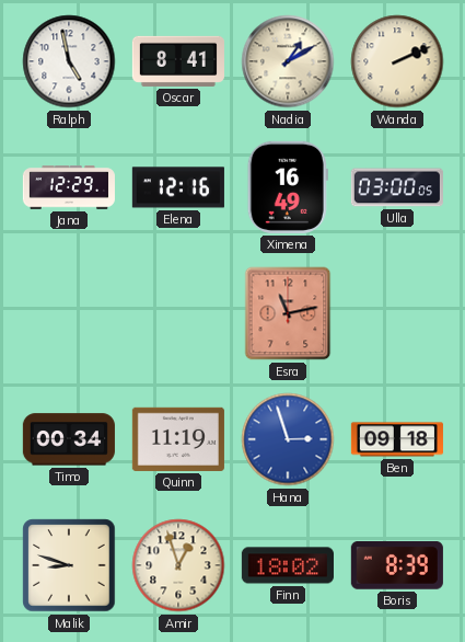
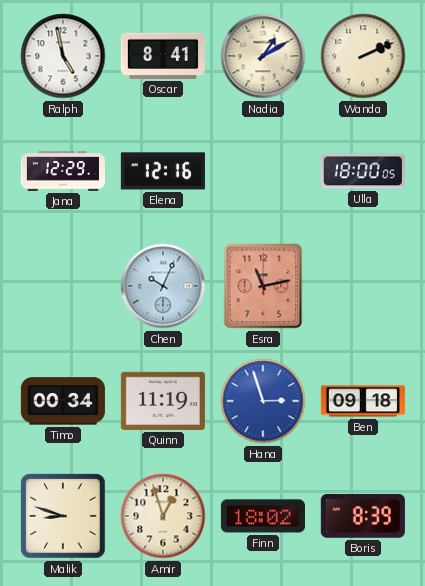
Ximena: 16:49 -> none (288, 187)
Ulla: 03:00 -> 18:00 (363, 171)
Chen: none -> 10:04 (163, 286)
